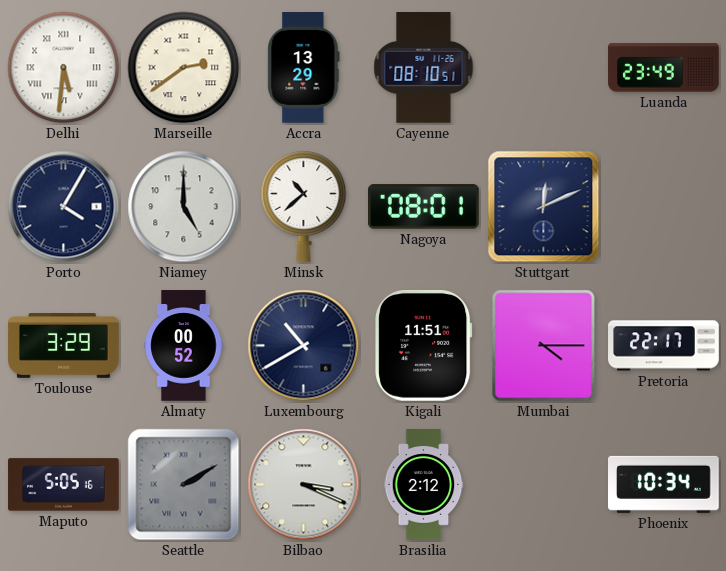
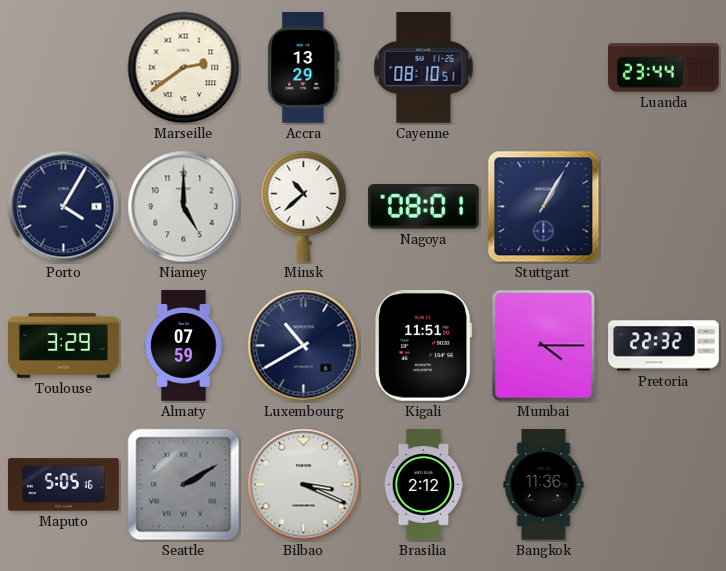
Delhi: 5:31 -> none (64, 68)
Luanda: 23:49 -> 23:44 (664, 68)
Stuttgart: 12:11 -> 1:05 (544, 207)
Almaty: 00:52 -> 07:59 (184, 346)
Pretoria: 22:17 -> 22:32 (664, 346)
Bangkok: none -> 11:36 (544, 485)
Phoenix: 10:34 -> none (664, 484)
